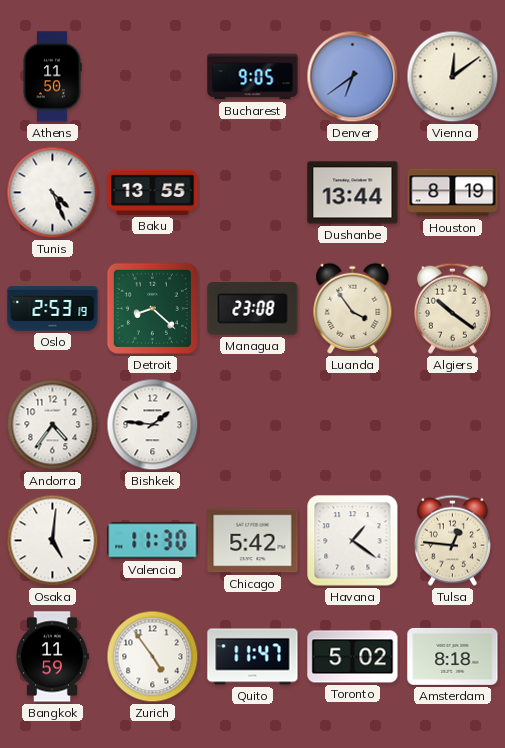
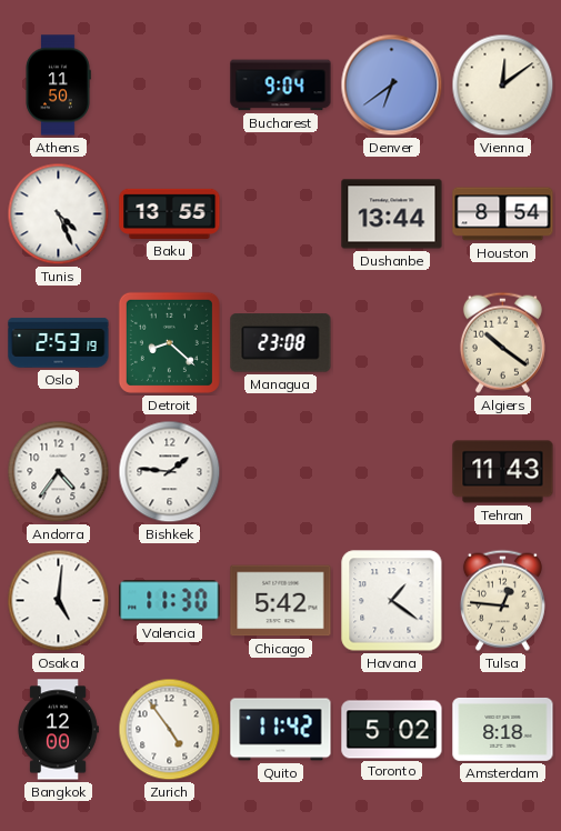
Bucharest: 9:05 -> 9:04 (281, 86)
Houston: 8:19 -> 8:54 (503, 214)
Luanda: 3:54 -> none (353, 308)
Tehran: none -> 11:43 (503, 472)
Bangkok: 11:59 -> 12:00 (58, 730)
Quito: 11:47 -> 11:42 (281, 730)
